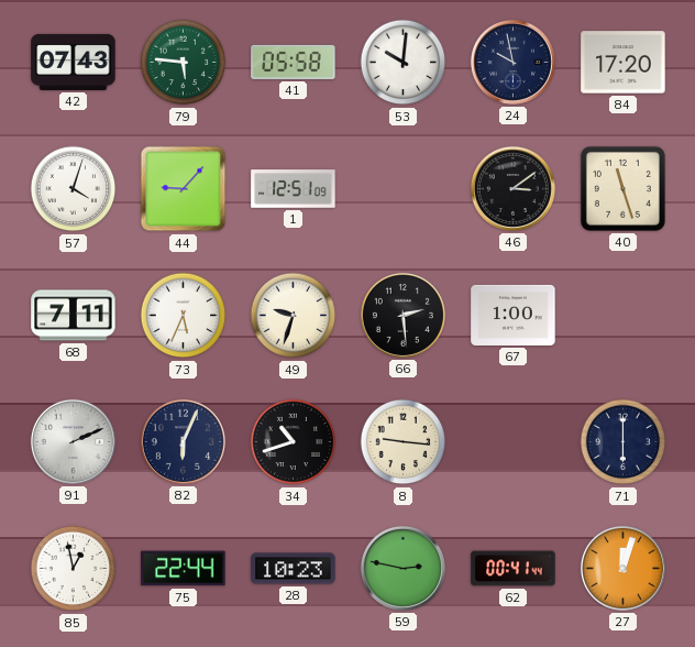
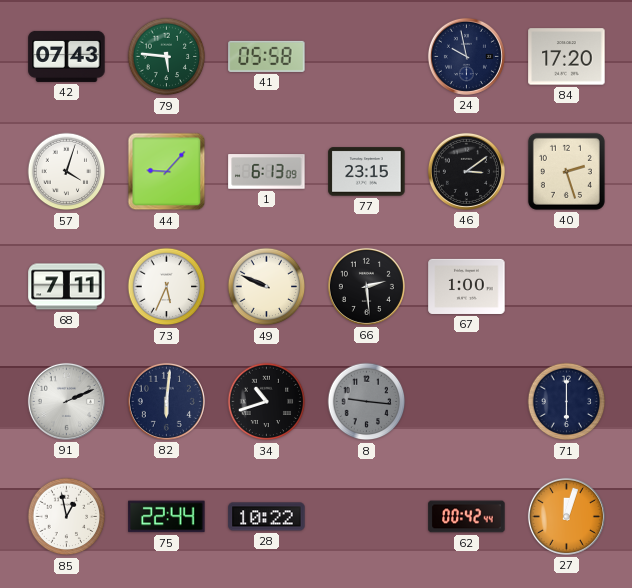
53: 10:01 -> none (404, 63)
1: 12:51 -> 6:13 (267, 172)
77: none -> 23:15 (367, 172)
40: 11:27 -> 2:27 (566, 171)
49: 9:33 -> 9:49 (267, 287)
82: 6:04 -> 6:01 (166, 401)
8 dial: cream -> grey (367, 402)
28: 10:23 -> 10:22 (267, 517)
59: 2:47 -> none (402, 568)
62: 00:41 -> 00:42 (467, 517)
